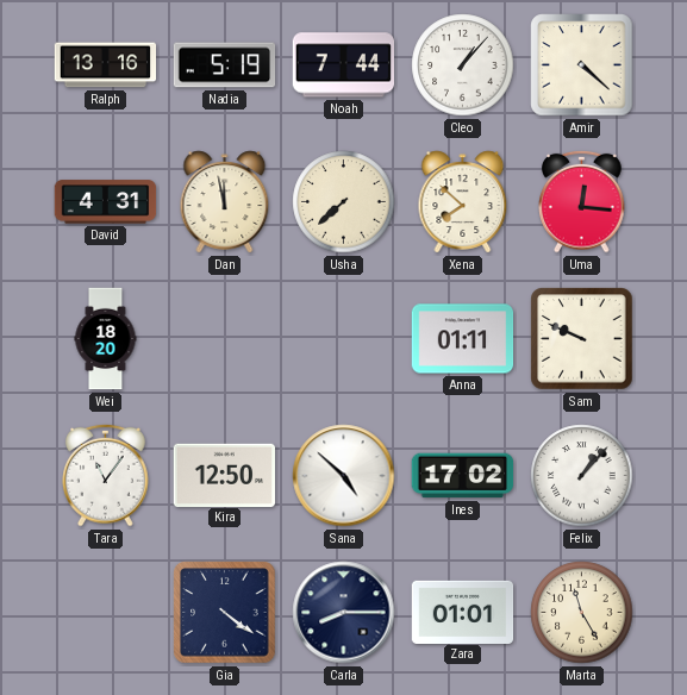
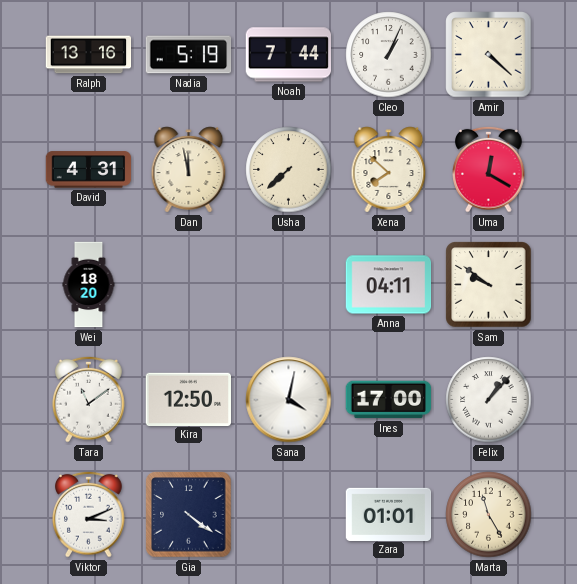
Cleo: 1:07 -> 1:04 (389, 55)
Uma: 12:16 -> 12:20 (489, 169)
Anna: 01:11 -> 04:11 (389, 285)
Sam: 9:49 -> 9:51 (489, 285)
Tara: 11:06 -> 11:09 (89, 399)
Sana: 4:52 -> 4:02 (289, 400)
Ines: 17:02 -> 17:00 (389, 400)
Viktor: none -> 3:11 (89, 514)
Carla: 8:15 -> none (344, 613)
